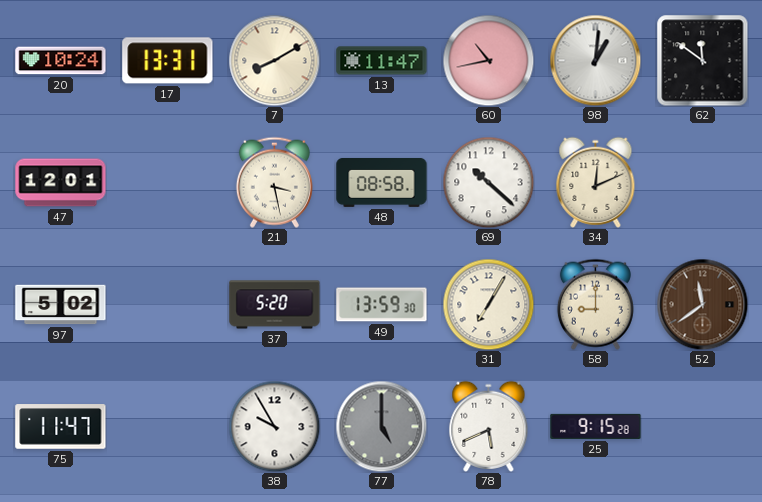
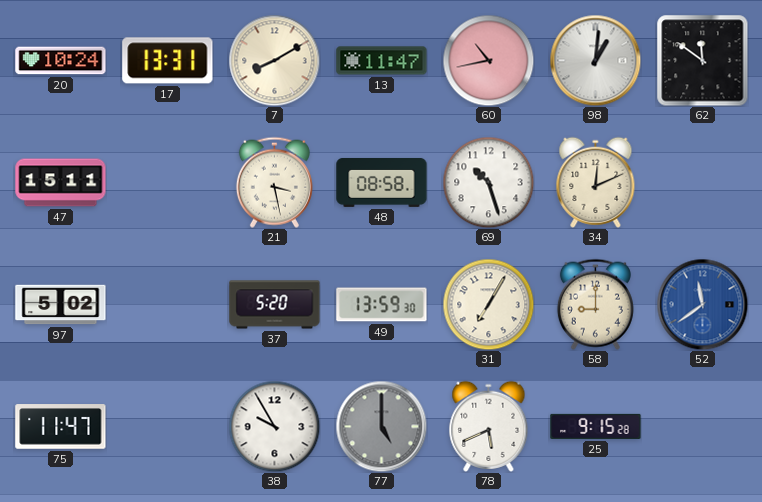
47: 12:01 -> 15:11 (61, 183)
69: 10:22 -> 10:27 (488, 182)
52 dial: brown -> blue (702, 304)
